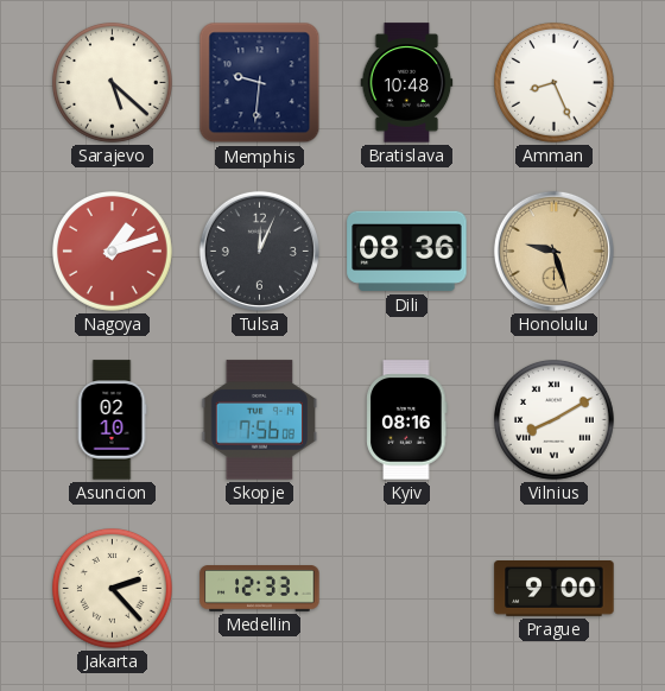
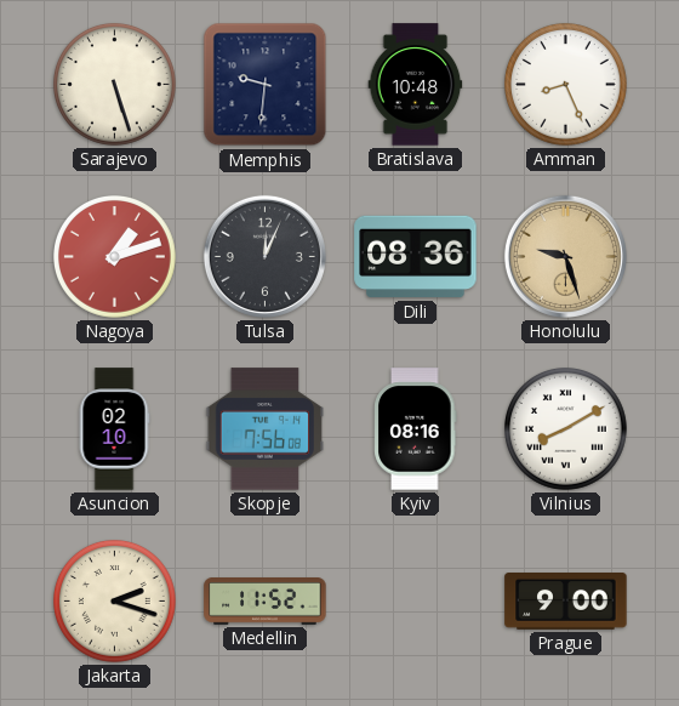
Sarajevo: 5:22 -> 5:27 (115, 85)
Jakarta: 2:23 -> 2:18 (115, 602)
Medellin: 12:33 -> 11:52 (266, 602)
